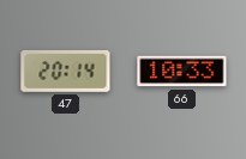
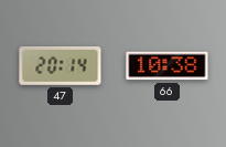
66: 10:33 -> 10:38 (168, 66)
